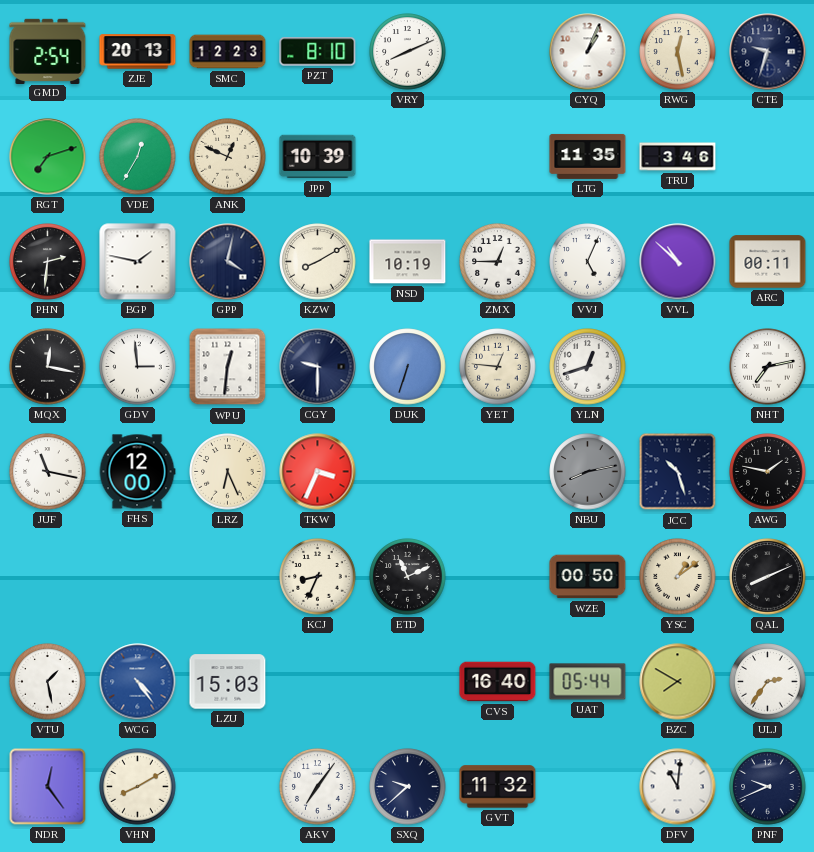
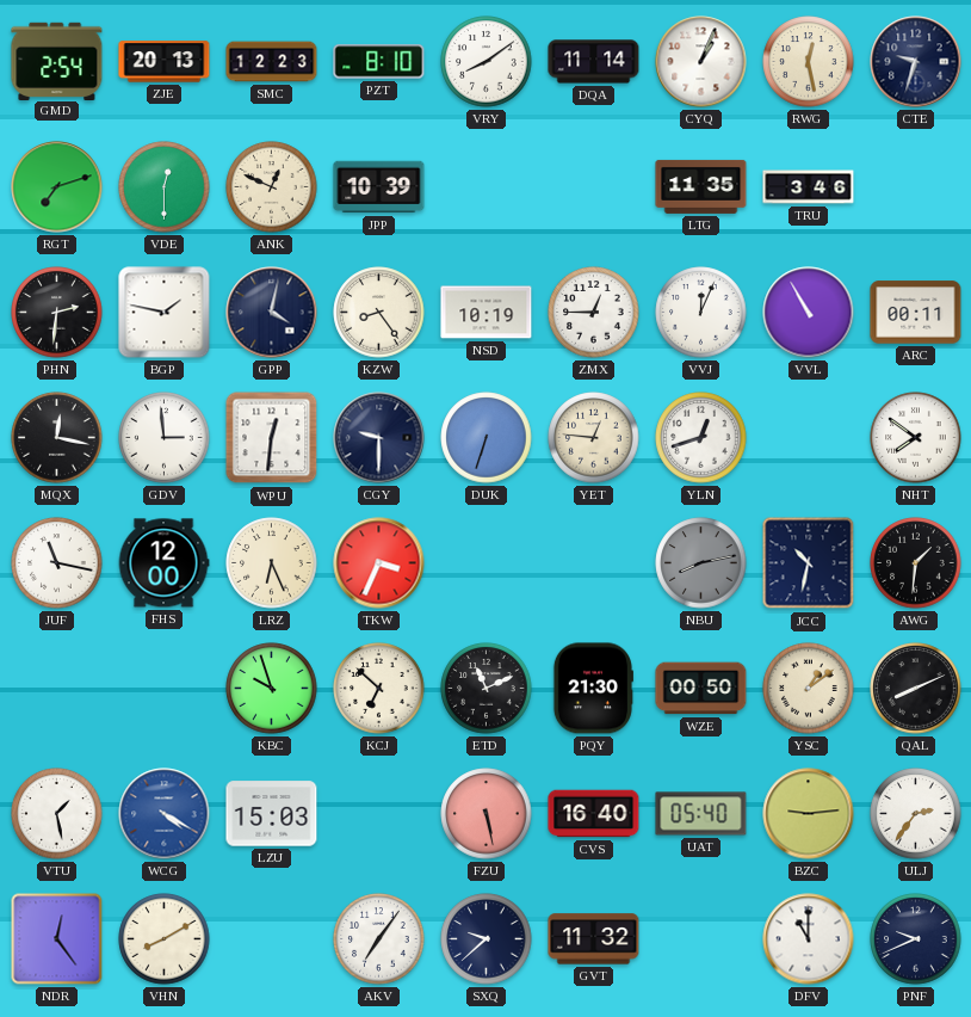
VRY: 8:11 -> 8:09 (487, 62)
DQA: none -> 11:14 (594, 62)
VDE: 12:35 -> 12:30 (165, 187)
KZW: 8:10 -> 8:24 (379, 313)
VVJ: 5:04 -> 12:04 (701, 313)
VVL: 10:52 -> 10:55 (809, 313)
NHT: 7:13 -> 7:51 (916, 438)
JCC: 10:27 -> 10:32 (809, 563)
AWG: 1:47 -> 1:31 (916, 563)
KBC: none -> 9:57 (272, 689)
KCJ: 8:34 -> 6:52 (379, 689)
PQY: none -> 21:30 (593, 689)
WCG: 4:24 -> 4:20 (165, 814)
FZU: none -> 5:28 (487, 814)
UAT: 05:44 -> 05:40 (701, 814)
BZC: 7:50 -> 9:14 (809, 814)
DFV: 11:01 -> 11:00 (809, 939)
